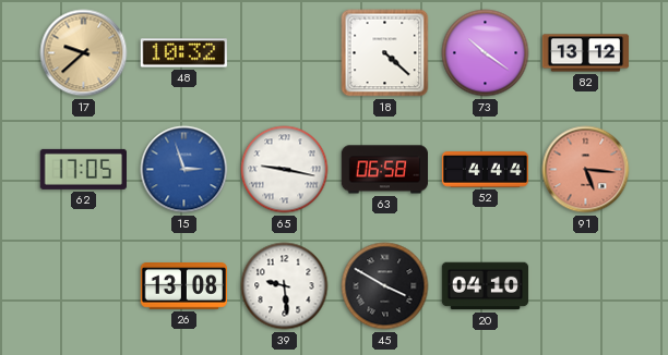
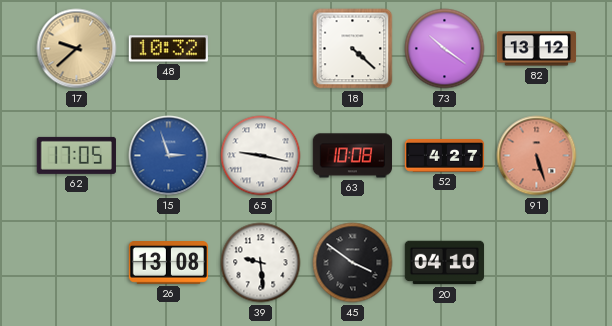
63: 06:58 -> 10:08 (353, 156)
52: 4:44 -> 4:27 (445, 156)
91: 5:16 -> 5:27 (537, 156)
45: 3:50 -> 3:51 (353, 263)
